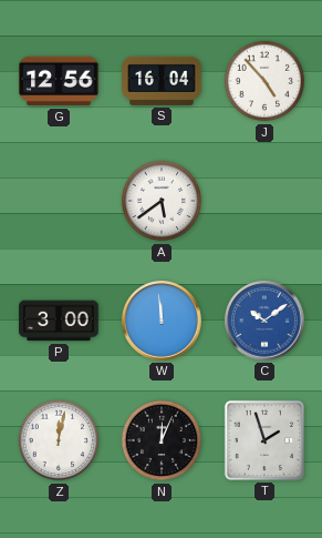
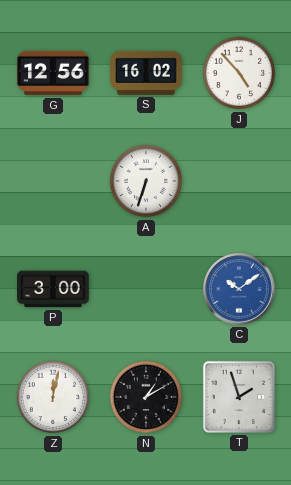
S: 16:04 -> 16:02 (146, 73)
A: 5:39 -> 6:33 (146, 181)
W: 11:59 -> none (163, 322)
N: 12:04 -> 1:10 (146, 397)
